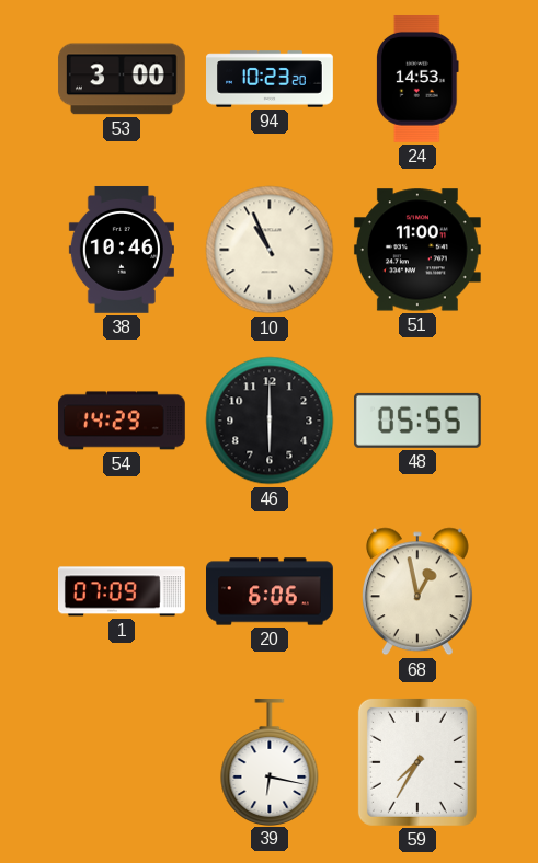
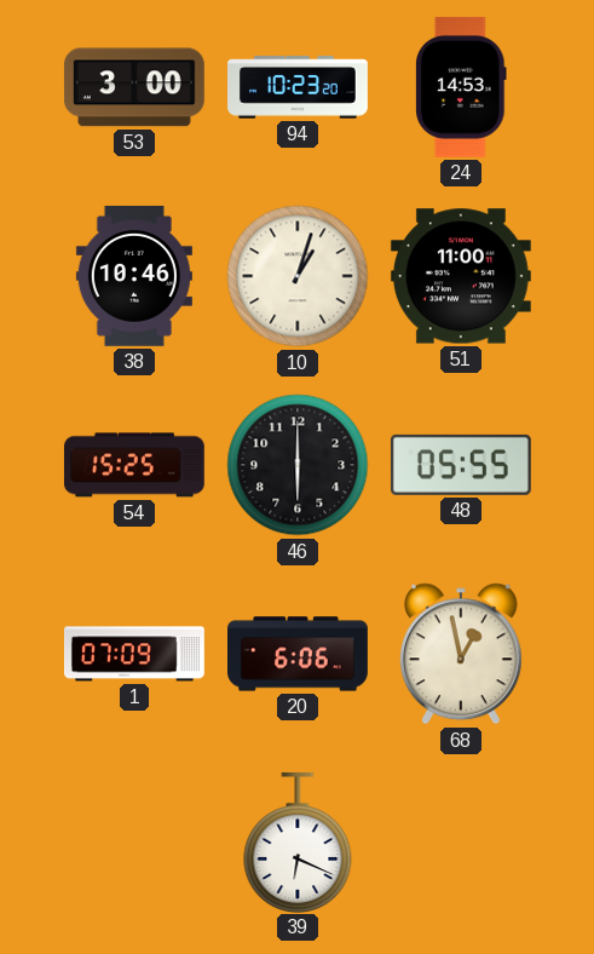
10: 10:56 -> 1:03 (298, 276)
54: 14:29 -> 15:25 (134, 465)
39: 6:17 -> 6:19 (298, 841)
59: 7:35 -> none (417, 762)
